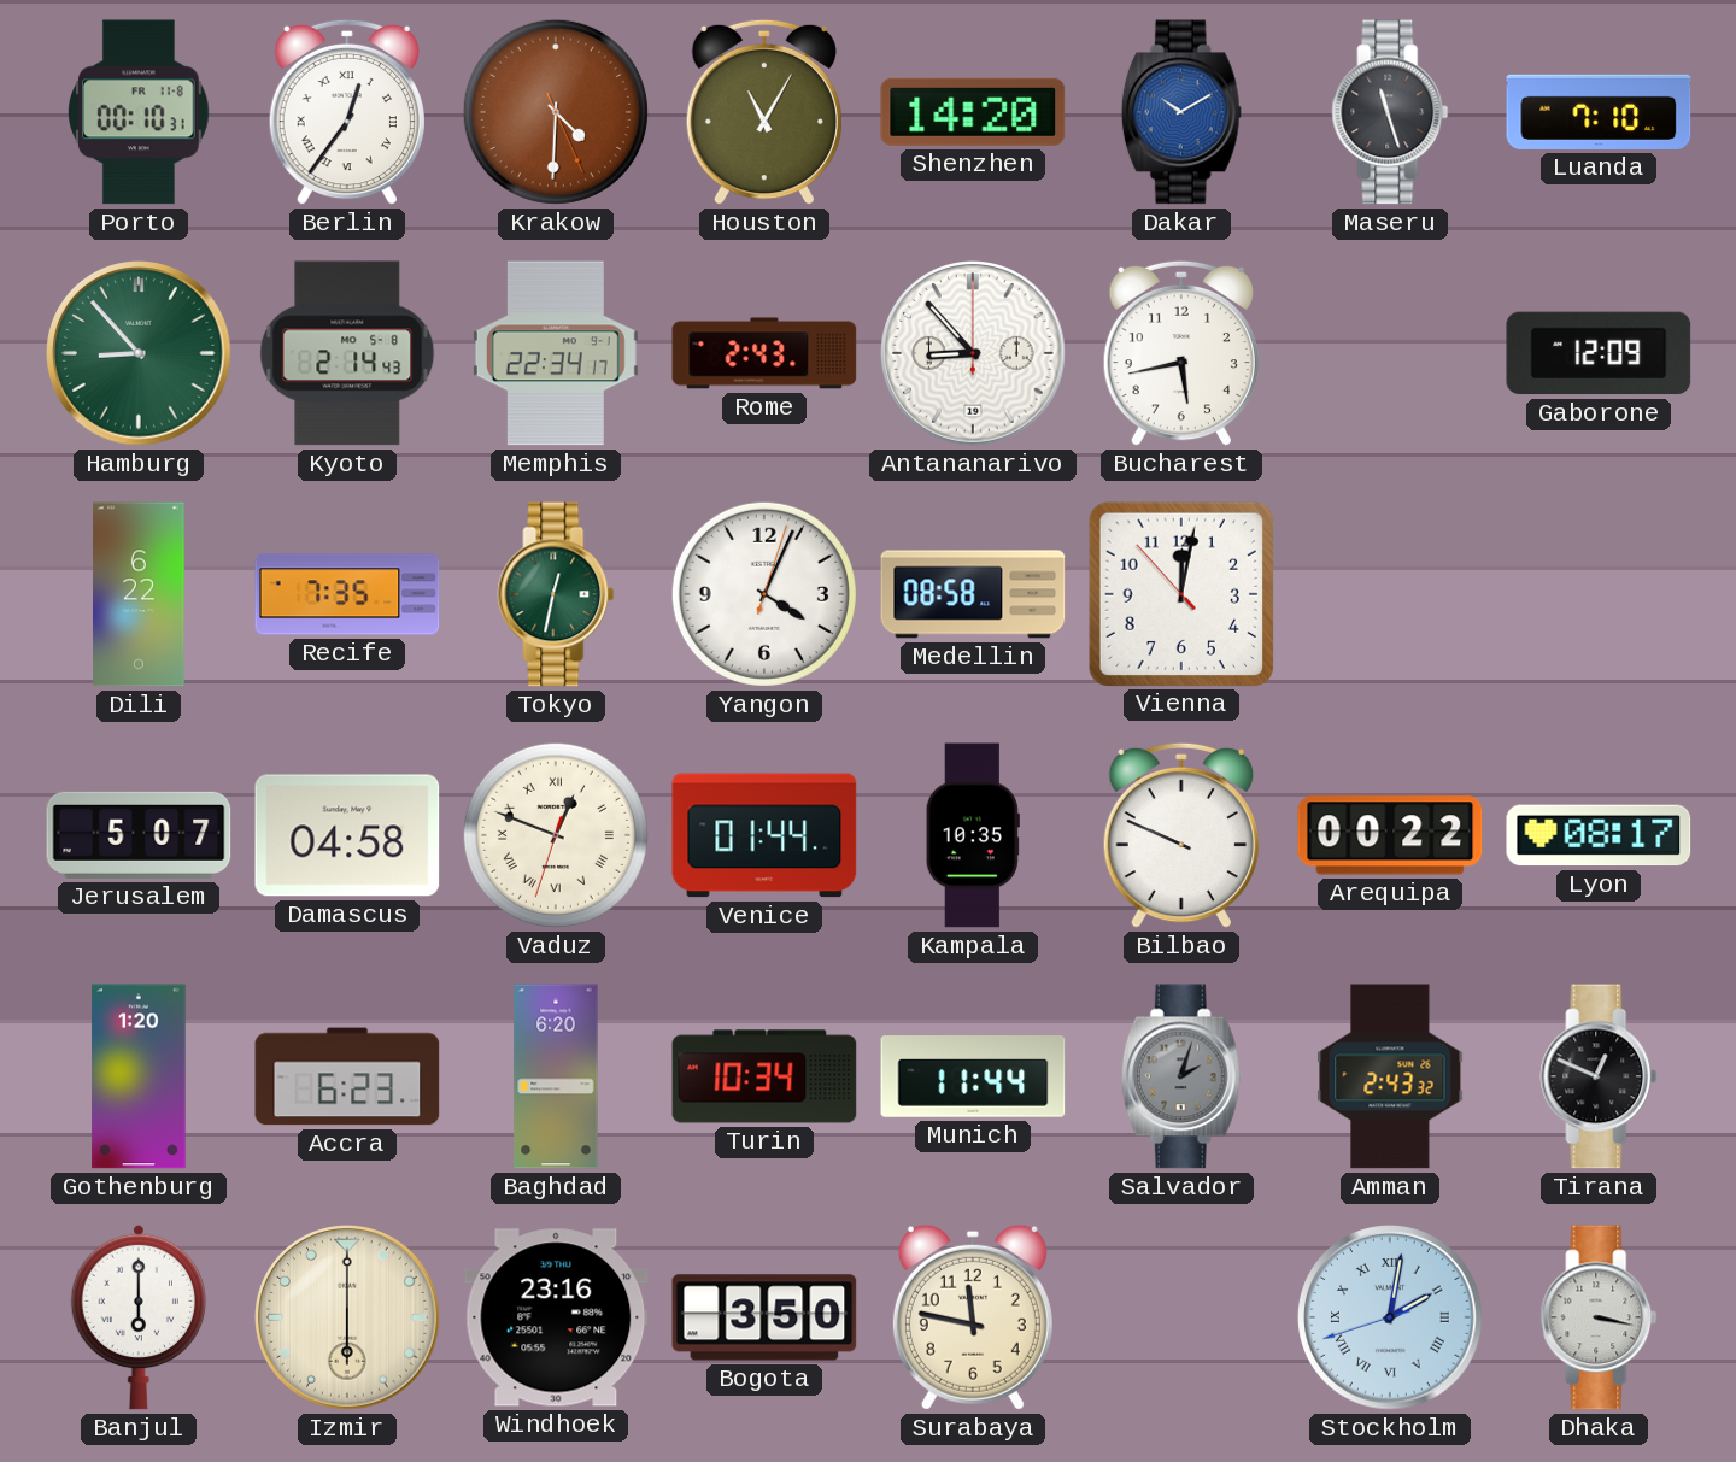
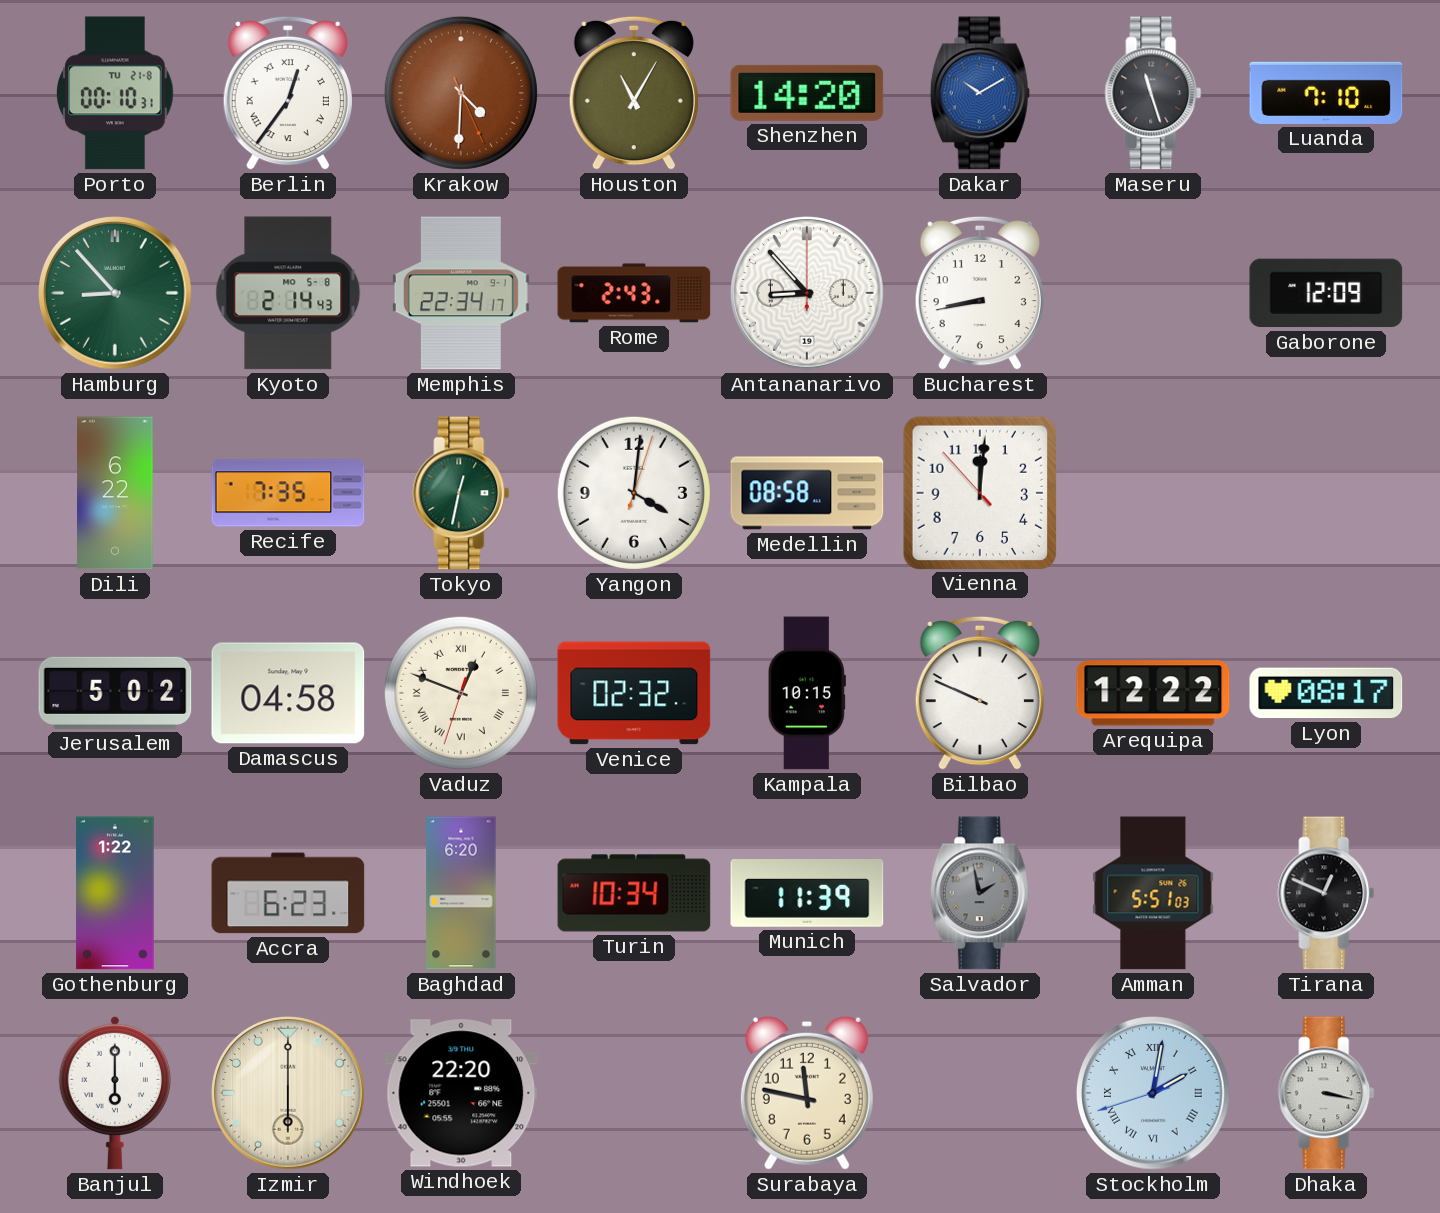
Porto date: FR 11-8 -> TU 21-8 (116, 93)
Bucharest: 5:43 -> 8:43 (980, 293)
Yangon: 4:04 -> 4:01 (634, 493)
Vienna: 12:01 -> 12:00 (979, 492)
Jerusalem: 5:07 -> 5:02 (115, 693)
Venice: 01:44 -> 02:32 (634, 693)
Kampala: 10:35 -> 10:15 (807, 693)
Arequipa: 00:22 -> 12:22 (1153, 693)
Gothenburg: 1:20 -> 1:22 (115, 893)
Munich: 11:44 -> 11:39 (807, 894)
Salvador: 2:03 -> 1:58 (980, 893)
Amman: 2:43 -> 5:51 (1153, 893)
Windhoek: 23:16 -> 22:20 (461, 1093)
Bogota: 3:50 -> none (764, 1317)
